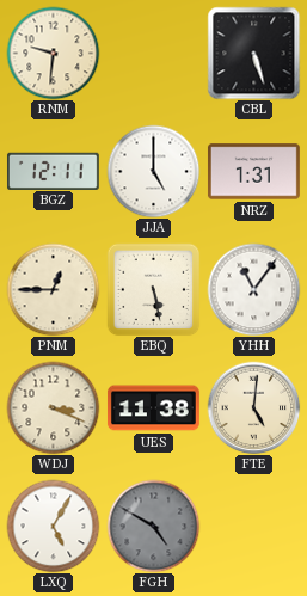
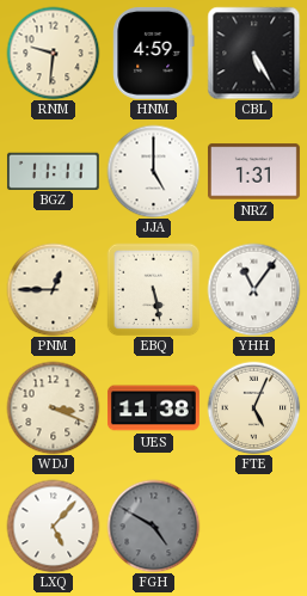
HNM: none -> 4:59 (154, 53)
CBL: 5:27 -> 5:25 (253, 53)
BGZ: 12:11 -> 11:11 (53, 171)
FTE: 5:01 -> 5:04 (253, 407)
LXQ: 5:05 -> 5:07 (53, 526)
